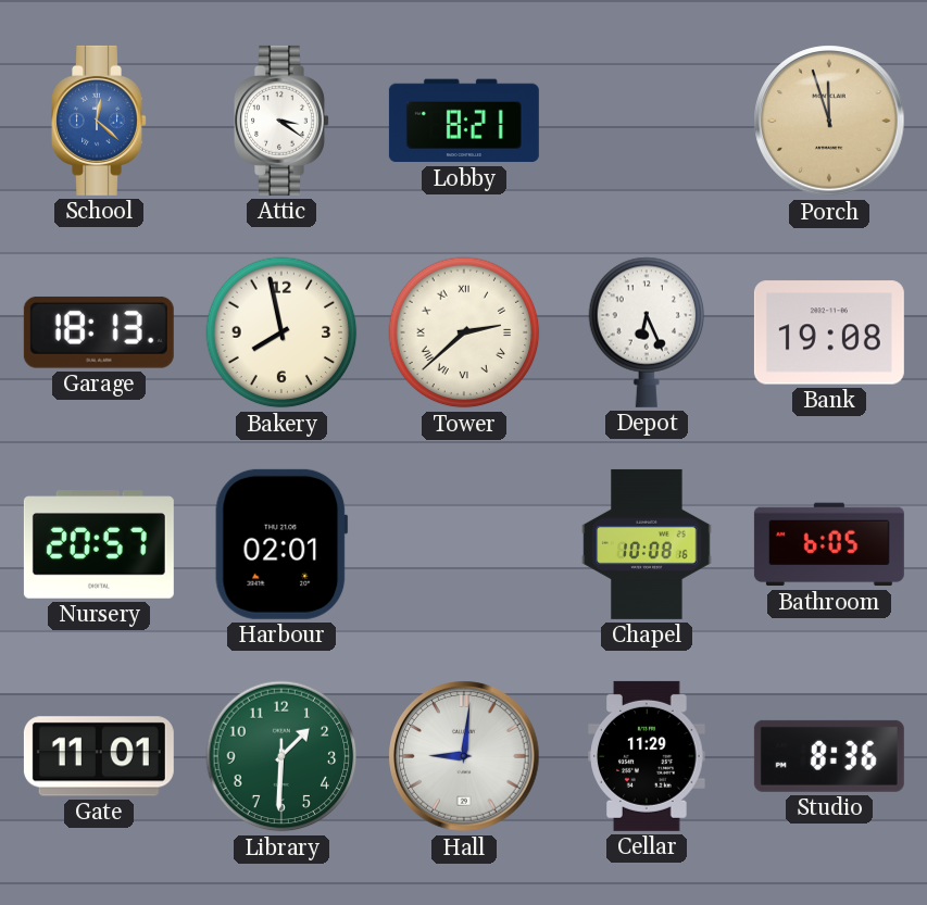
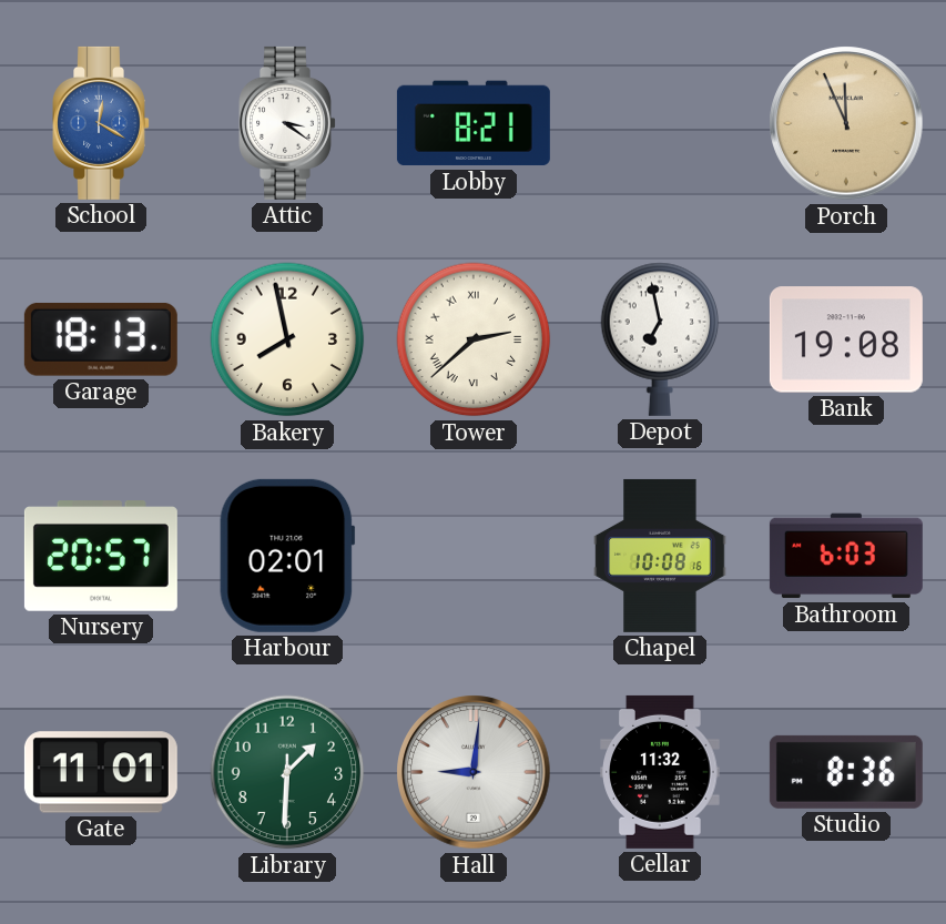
School: 12:22 -> 12:20 (102, 123)
Porch: 11:57 -> 11:56 (846, 123)
Depot: 6:26 -> 6:58 (660, 339)
Bathroom: 6:05 -> 6:03 (846, 556)
Cellar: 11:29 -> 11:32 (660, 772)
